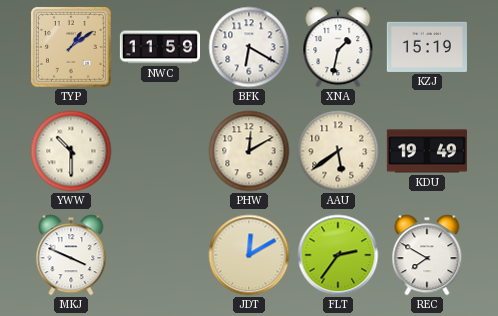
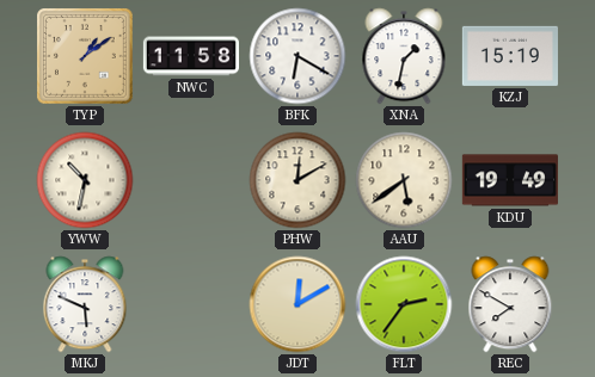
NWC: 11:59 -> 11:58 (190, 56)
YWW: 10:30 -> 10:32 (85, 180)
MKJ: 3:49 -> 5:49 (85, 304)
